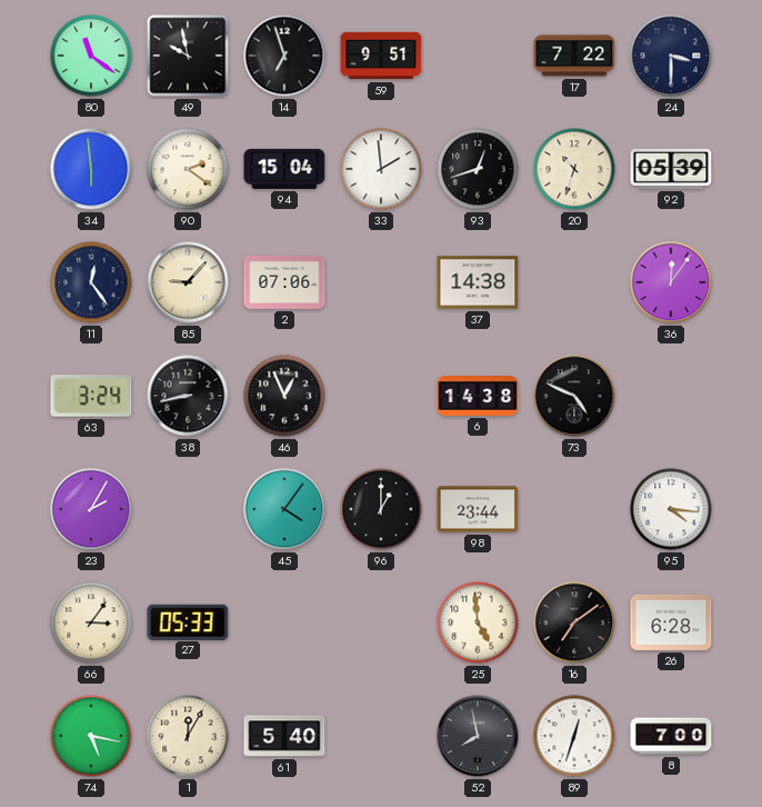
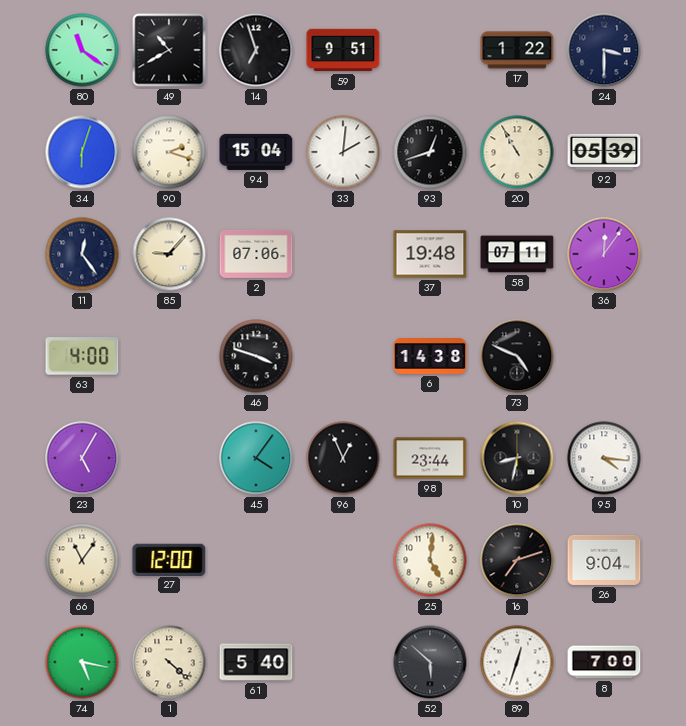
49: 9:58 -> 10:40 (169, 50)
17: 7:22 -> 1:22 (517, 50)
34: 5:59 -> 6:03 (82, 152)
90: 2:21 -> 2:18 (169, 152)
33: 1:59 -> 2:01 (343, 152)
20: 10:33 -> 10:55 (517, 152)
37: 14:38 -> 19:48 (430, 254)
58: none -> 07:11 (517, 254)
63: 3:24 -> 4:00 (82, 356)
38: 8:43 -> none (188, 396)
46: 12:56 -> 3:48 (256, 356)
23: 2:05 -> 5:05 (82, 458)
96: 1:00 -> 12:56 (343, 458)
10: none -> 8:32 (517, 458)
66: 3:06 -> 11:06 (82, 560)
27: 05:33 -> 12:00 (169, 559)
25: 4:59 -> 5:01 (430, 560)
16: 7:09 -> 7:12 (517, 560)
26: 6:28 -> 9:04 (604, 560)
1: 12:05 -> 4:22 (169, 662)
52: 7:58 -> 5:52 (430, 662)
